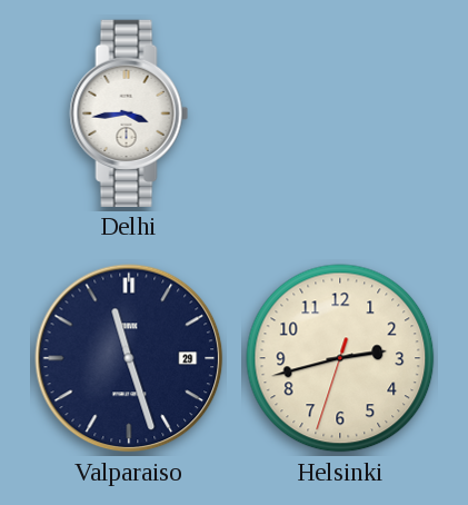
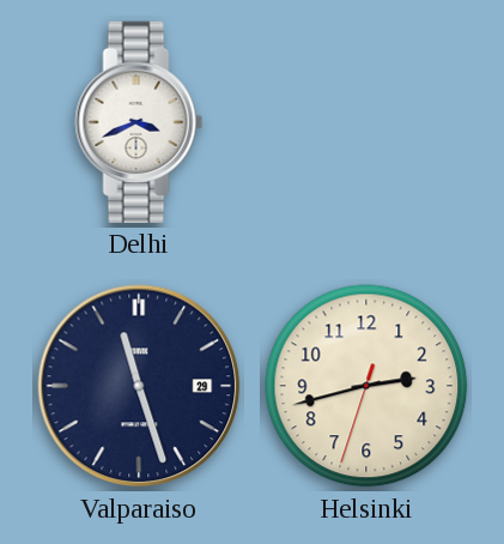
Delhi: 3:44 -> 3:41 (139, 122)
